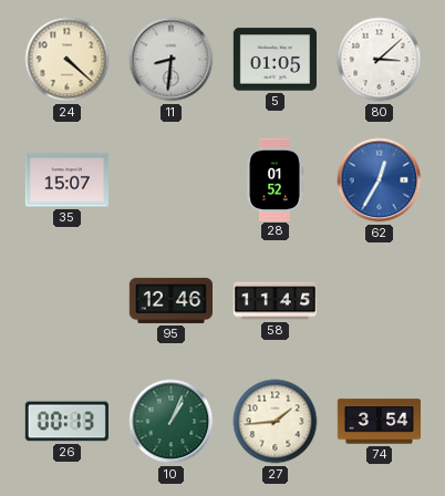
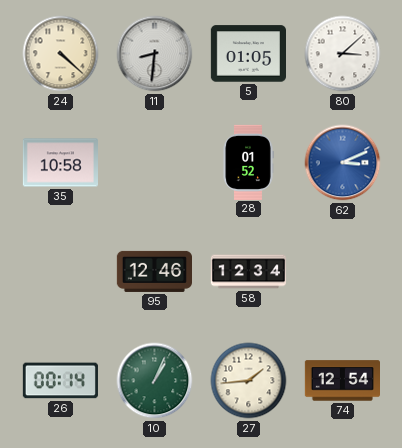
35: 15:07 -> 10:58 (60, 163)
62: 12:35 -> 3:11 (343, 163)
58: 11:45 -> 12:34 (248, 272)
26: 00:13 -> 00:14 (60, 381)
74: 3:54 -> 12:54 (342, 381)
